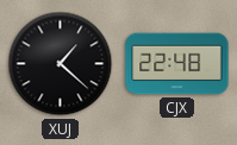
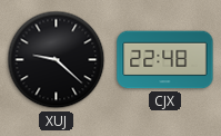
XUJ: 1:22 -> 9:22 (57, 60)
